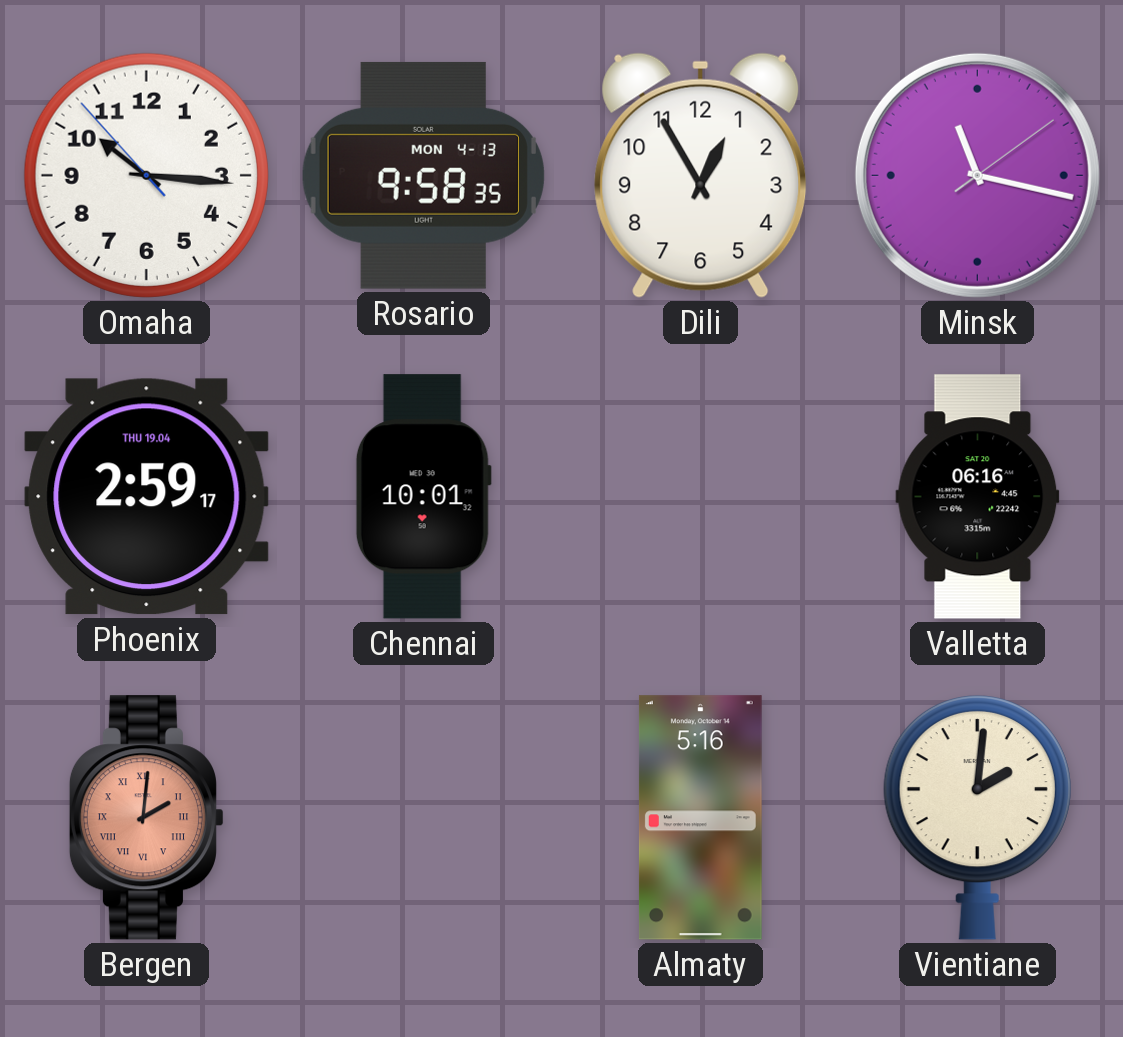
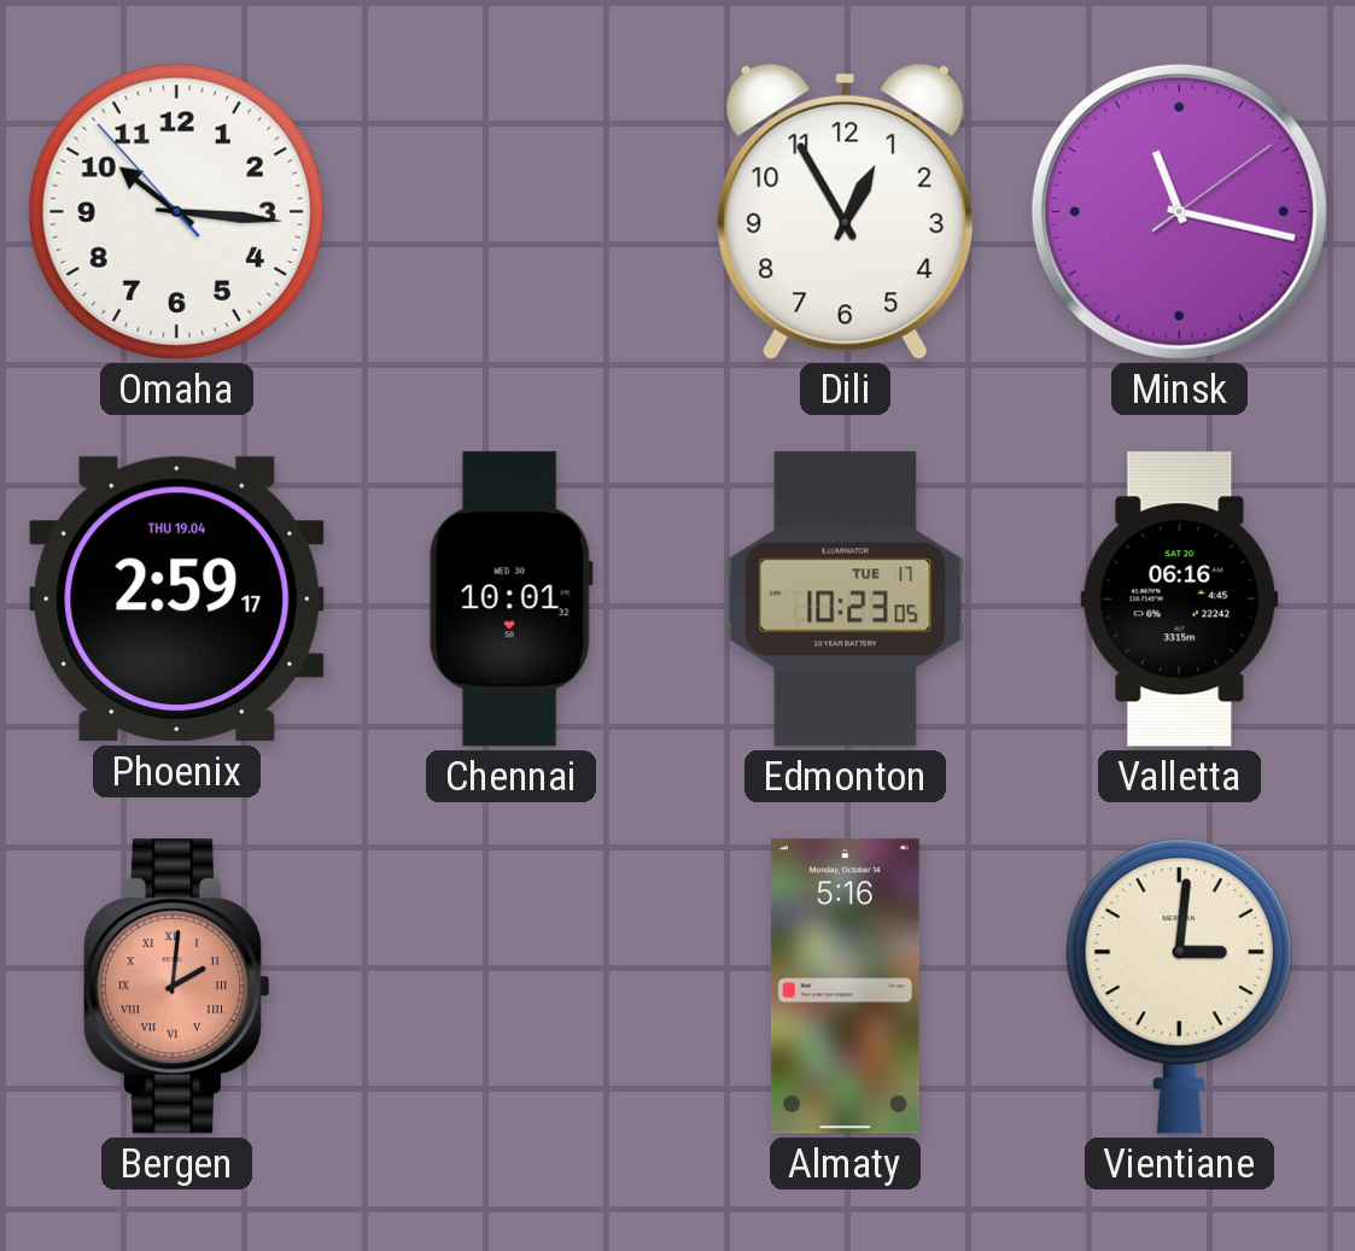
Rosario: 9:58 -> none (423, 175)
Edmonton: none -> 10:23 (846, 600)
Vientiane: 2:01 -> 3:01 (1179, 986)
